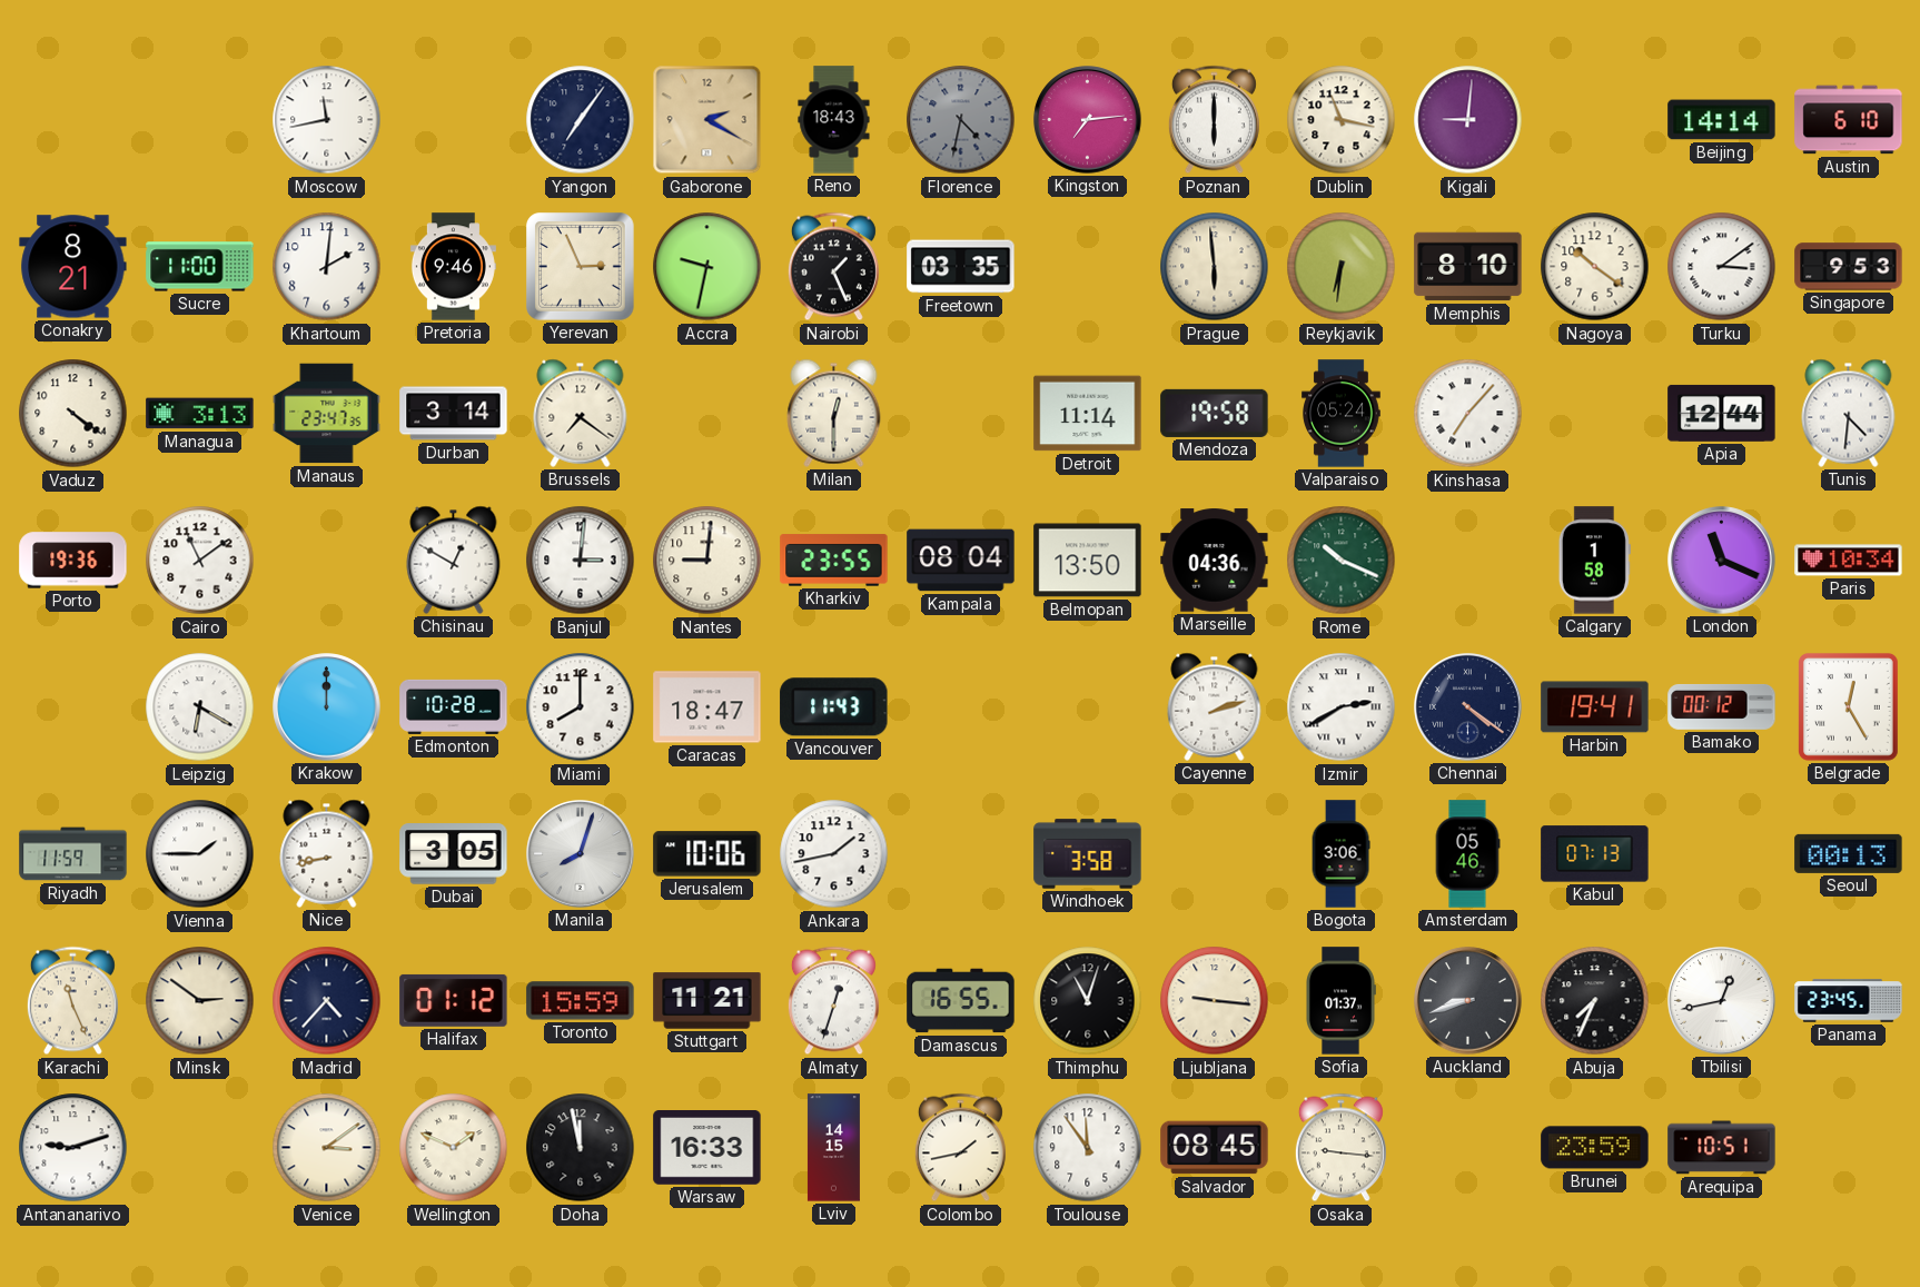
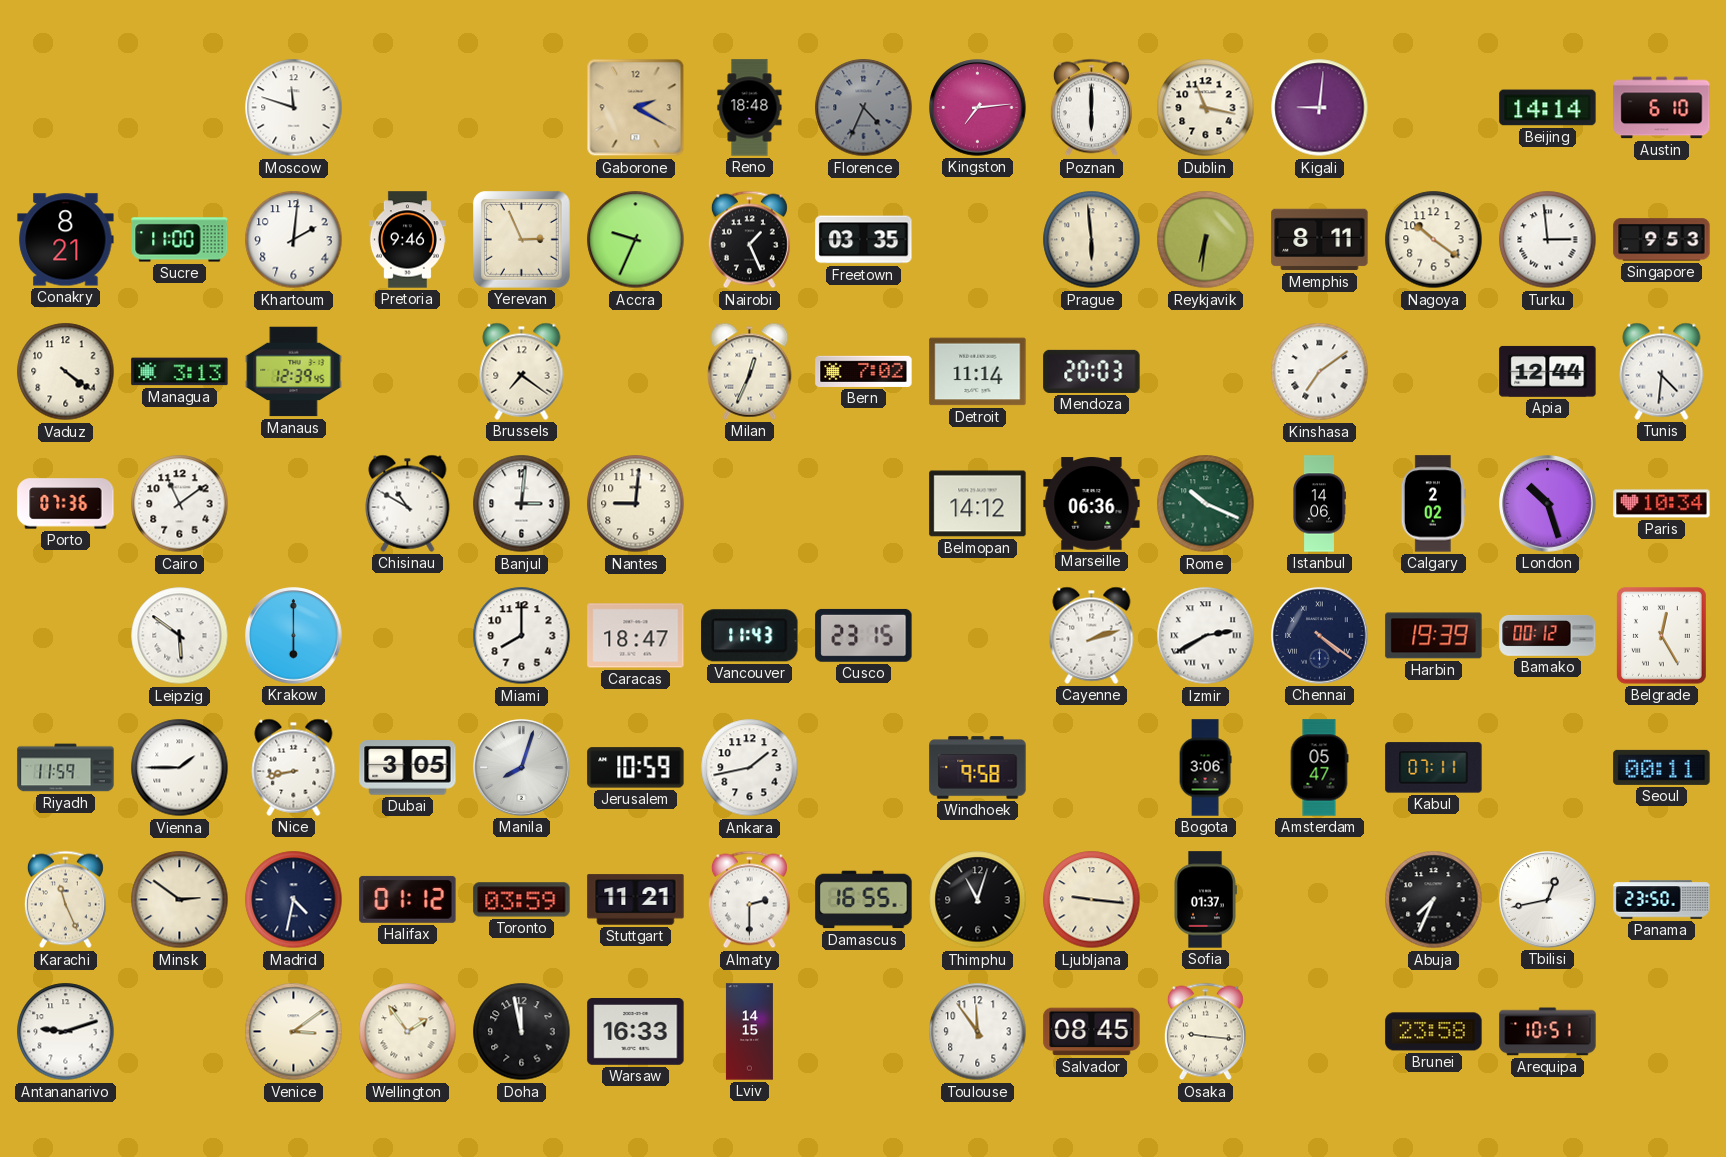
Moscow: 11:43 -> 11:48 (294, 108)
Yangon: 7:06 -> none (581, 120)
Reno: 18:43 -> 18:48 (750, 108)
Florence: 4:32 -> 4:34 (864, 108)
Accra: 9:32 -> 9:34 (636, 240)
Memphis: 8:10 -> 8:11 (1320, 240)
Turku: 3:09 -> 2:59 (1548, 240)
Manaus: 23:47 -> 12:39 (294, 372)
Durban: 3:14 -> none (454, 414)
Milan: 12:30 -> 12:34 (750, 371)
Bern: none -> 7:02 (864, 371)
Mendoza: 19:58 -> 20:03 (1092, 371)
Valparaiso: 05:24 -> none (1342, 414)
Kinshasa: 7:07 -> 7:09 (1320, 372)
Porto: 19:36 -> 07:36 (66, 504)
Chisinau: 12:50 -> 10:50 (408, 503)
Kharkiv: 23:55 -> none (834, 561)
Kampala: 08:04 -> none (961, 561)
Belmopan: 13:50 -> 14:12 (978, 504)
Marseille: 04:36 -> 06:36 (1092, 504)
Istanbul: none -> 14:06 (1319, 504)
Calgary: 1:58 -> 2:02 (1433, 504)
London: 11:19 -> 10:27 (1548, 504)
Leipzig: 6:20 -> 5:51 (180, 636)
Krakow: 12:00 -> 6:00 (294, 636)
Edmonton: 10:28 -> none (454, 706)
Cusco: none -> 23:15 (864, 635)
Harbin: 19:41 -> 19:39 (1434, 636)
Jerusalem: 10:06 -> 10:59 (636, 768)
Windhoek: 3:58 -> 9:58 (978, 768)
Amsterdam: 05:46 -> 05:47 (1319, 768)
Kabul: 07:13 -> 07:11 (1434, 768)
Seoul: 00:13 -> 00:11 (1662, 767)
Madrid: 4:37 -> 4:32 (294, 900)
Toronto: 15:59 -> 03:59 (522, 900)
Almaty: 12:33 -> 2:30 (749, 900)
Auckland: 8:42 -> none (1468, 1001)
Panama: 23:45 -> 23:50 (1662, 900)
Wellington: 1:49 -> 1:54 (408, 1032)
Colombo: 1:43 -> none (960, 1148)
Brunei: 23:59 -> 23:58 (1434, 1032)
